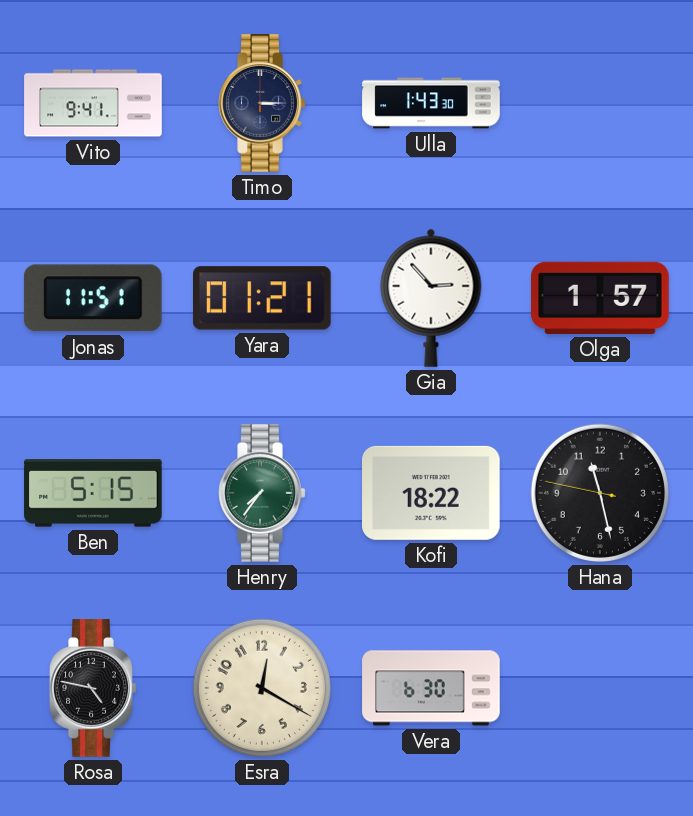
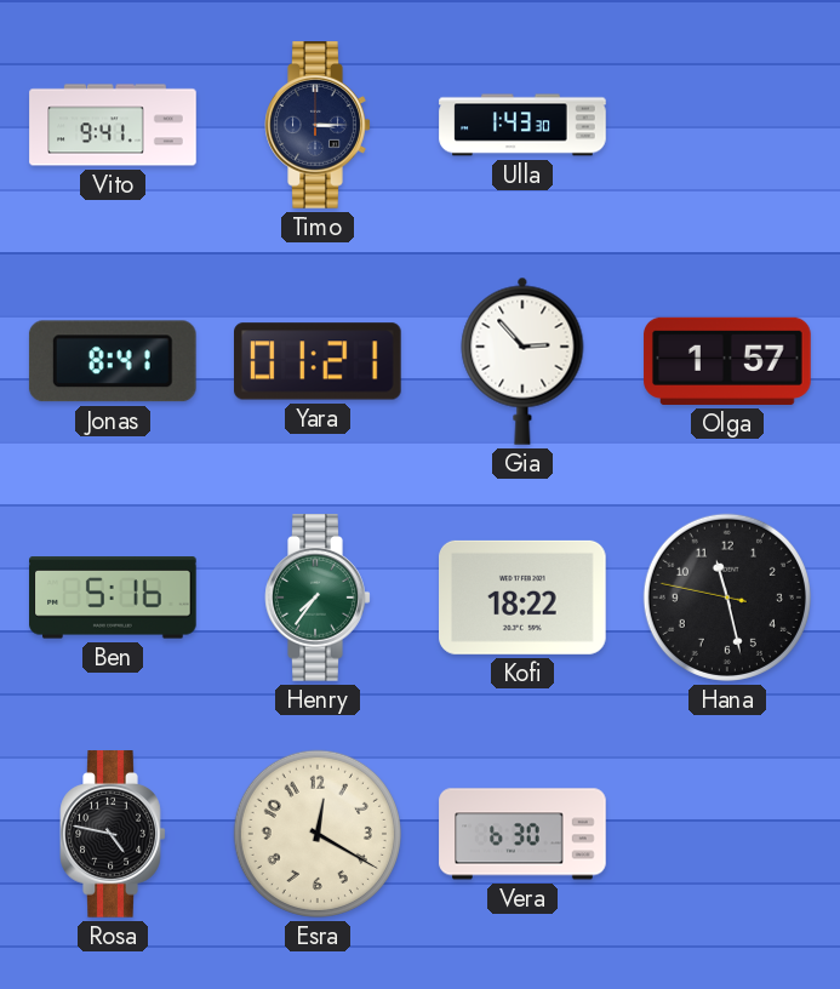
Jonas: 11:51 -> 8:41 (113, 361)
Ben: 5:15 -> 5:16 (113, 598)
